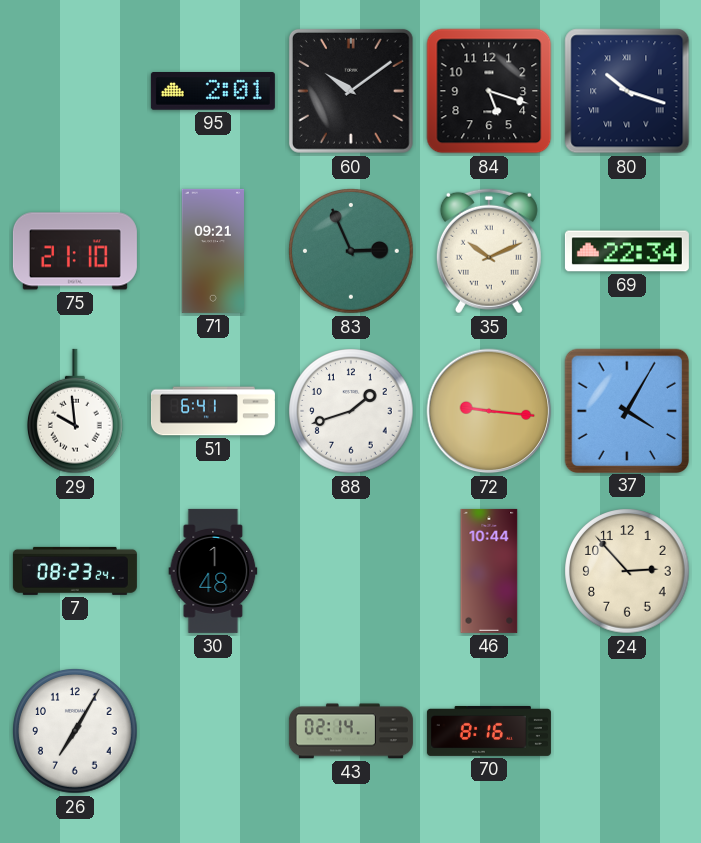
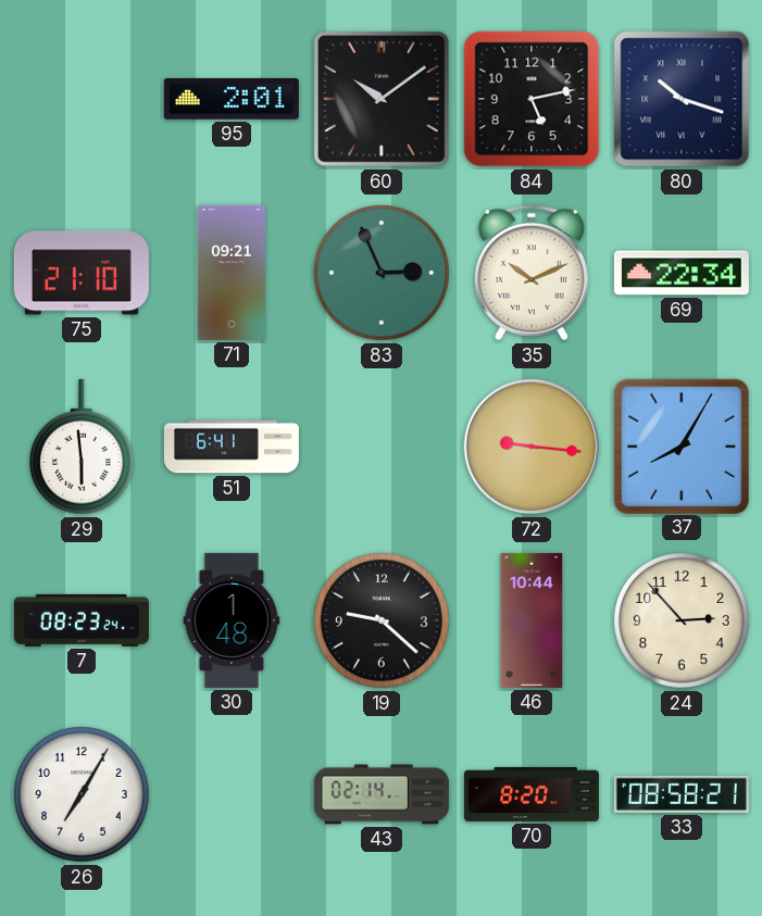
84: 5:18 -> 5:13 (532, 99)
29: 9:59 -> 5:59 (83, 447)
88: 1:42 -> none (351, 411)
37: 4:05 -> 8:05 (680, 446)
19: none -> 9:22 (382, 620)
70: 8:16 -> 8:20 (532, 794)
33: none -> 08:58 (682, 794)
